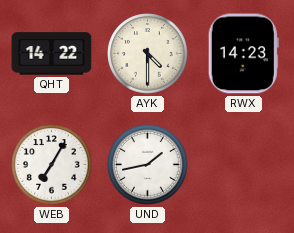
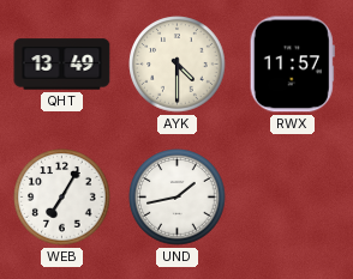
QHT: 14:22 -> 13:49 (62, 65)
RWX: 14:23 -> 11:57 (292, 65)
